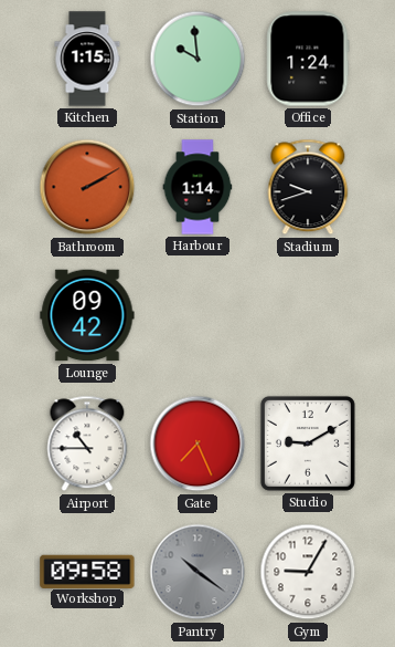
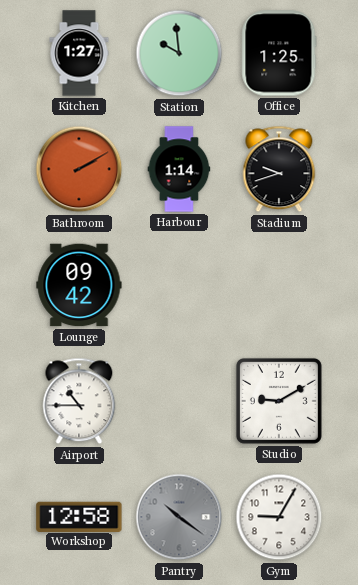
Kitchen: 1:15 -> 1:27 (79, 53)
Office: 1:24 -> 1:25 (279, 53)
Gate: 7:26 -> none (197, 443)
Workshop: 09:58 -> 12:58 (79, 516)
